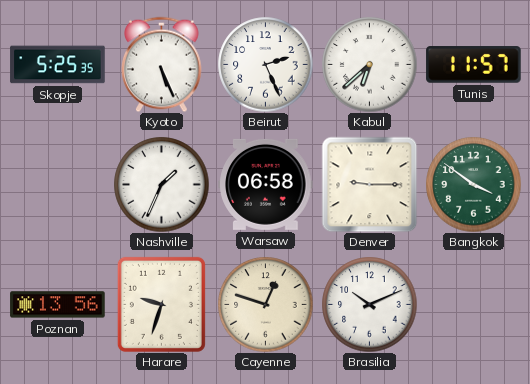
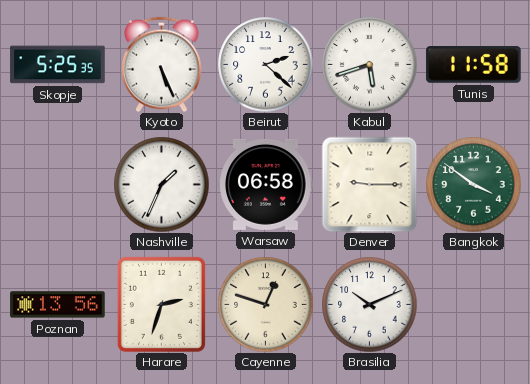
Beirut: 2:26 -> 2:22 (265, 64)
Kabul: 6:38 -> 5:42 (369, 64)
Tunis: 11:57 -> 11:58 (474, 65)
Harare: 9:33 -> 2:33 (161, 304)
